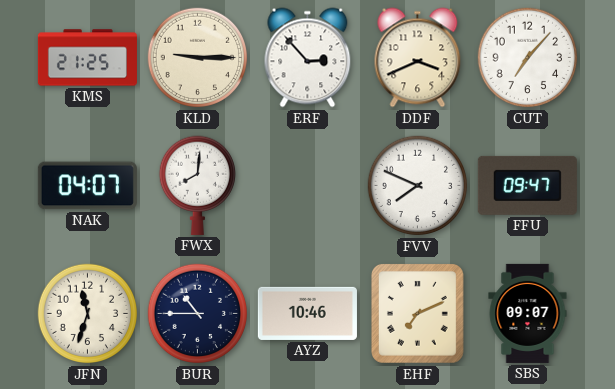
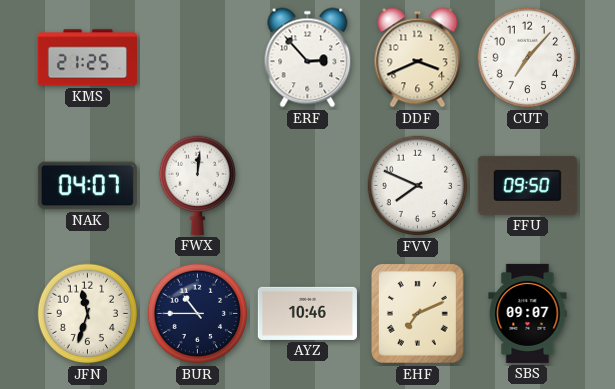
KLD: 9:15 -> none (198, 58)
FWX: 8:01 -> 12:01 (197, 185)
FFU: 09:47 -> 09:50 (527, 185)
